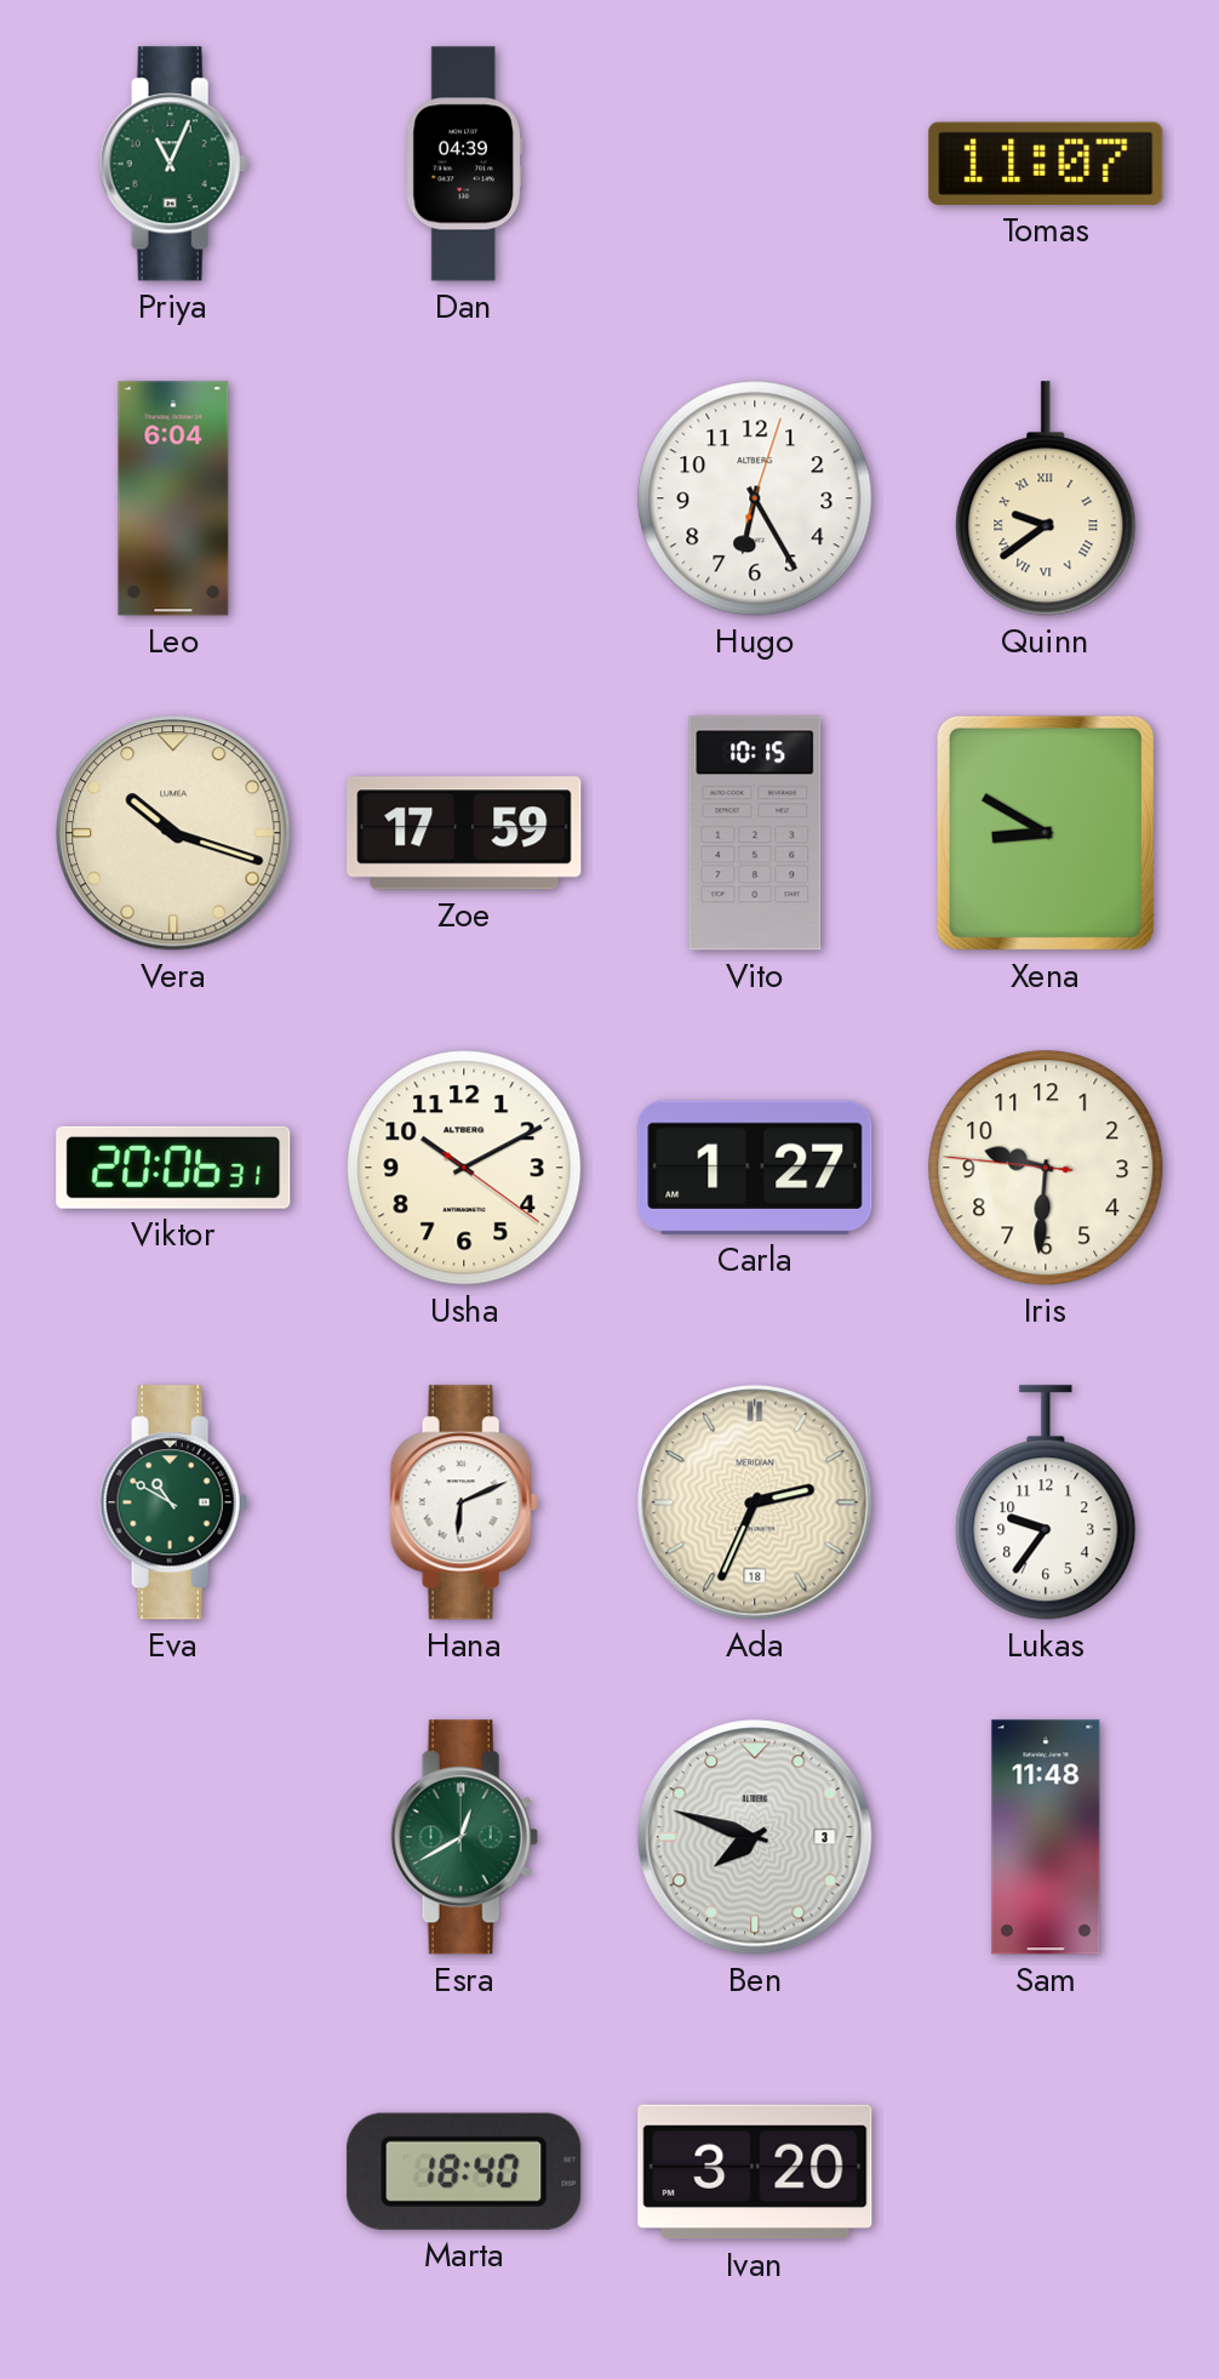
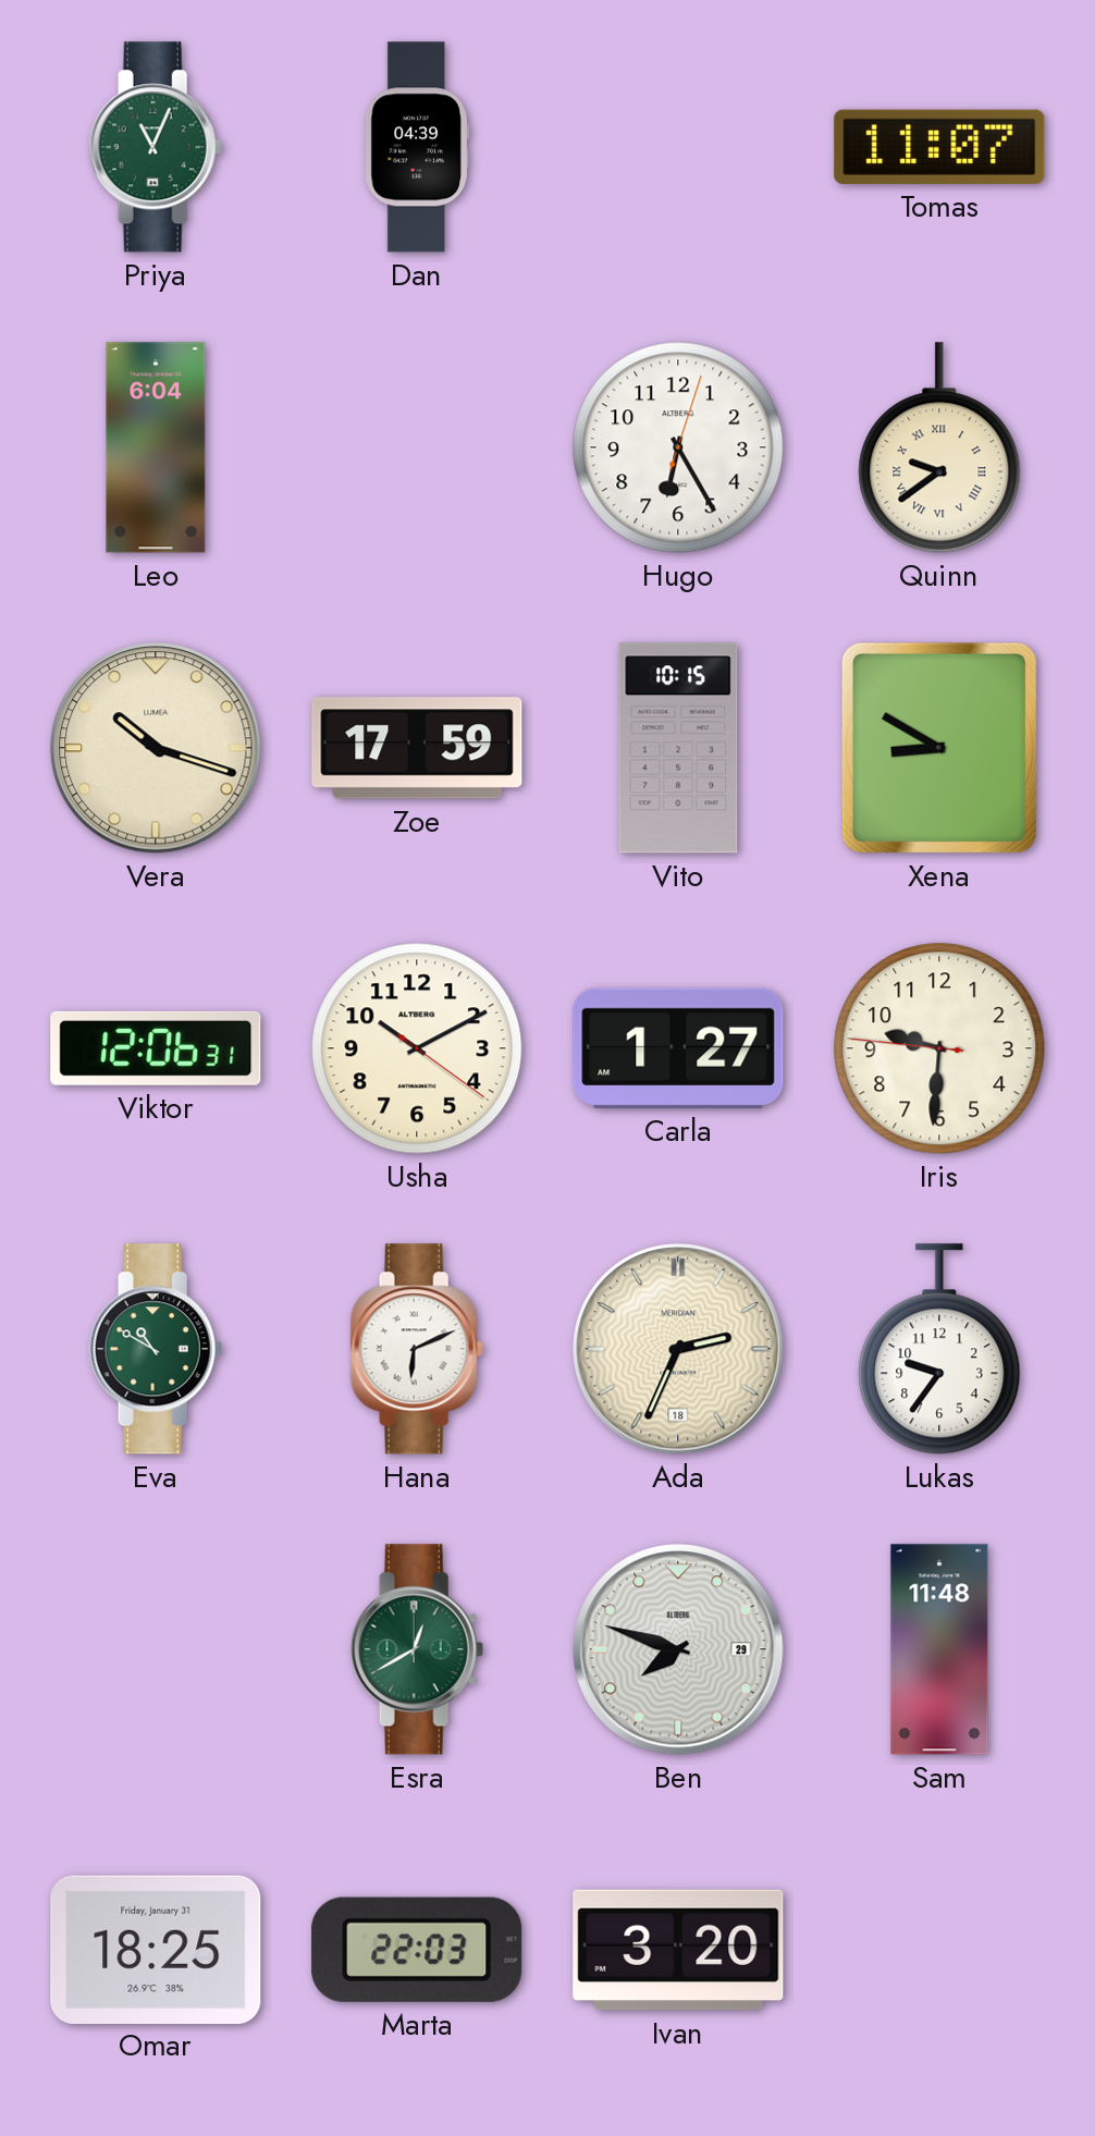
Viktor: 20:06 -> 12:06 (156, 1048)
Ben date: 3 -> 29 (678, 1649)
Omar: none -> 18:25 (156, 1949)
Marta: 18:40 -> 22:03 (417, 1950)
